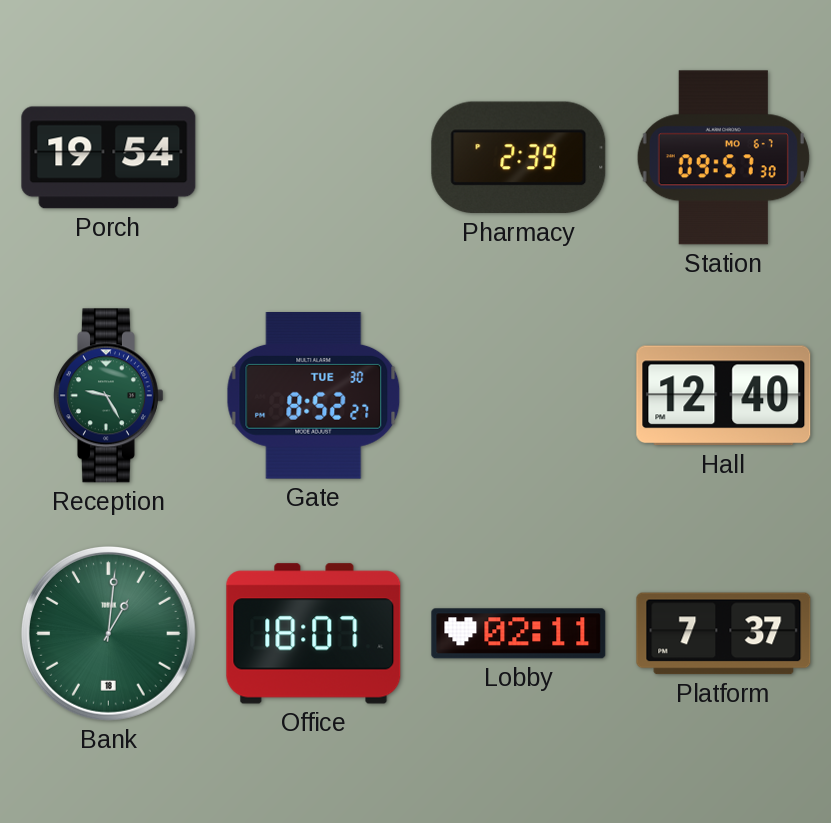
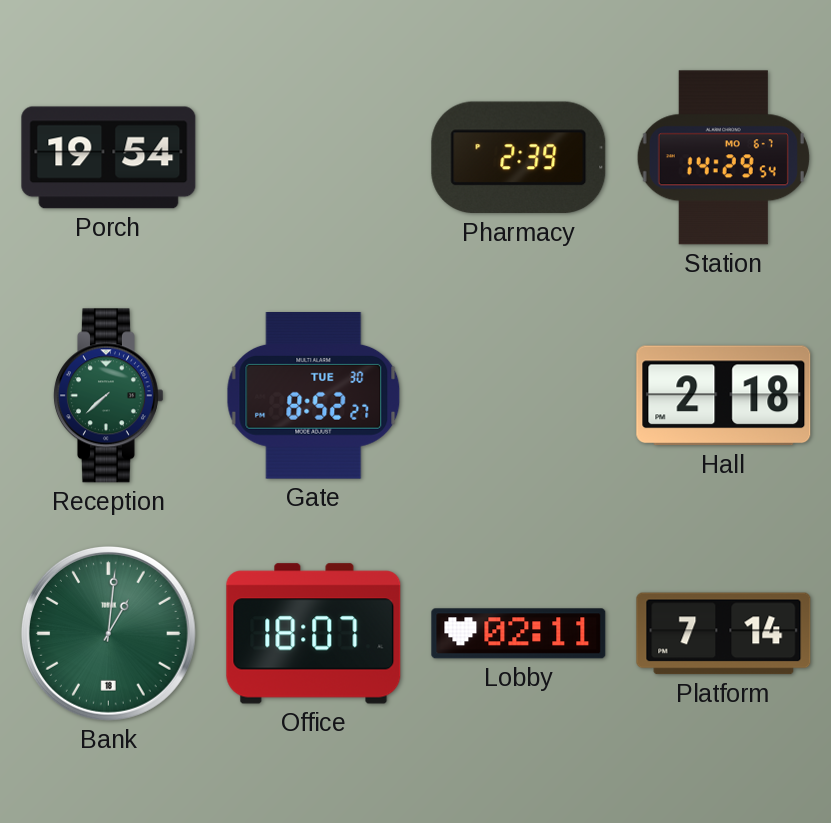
Station: 09:57 -> 14:29 (723, 158)
Reception: 9:25 -> 7:38 (108, 396)
Hall: 12:40 -> 2:18 (724, 396)
Platform: 7:37 -> 7:14 (724, 634)
